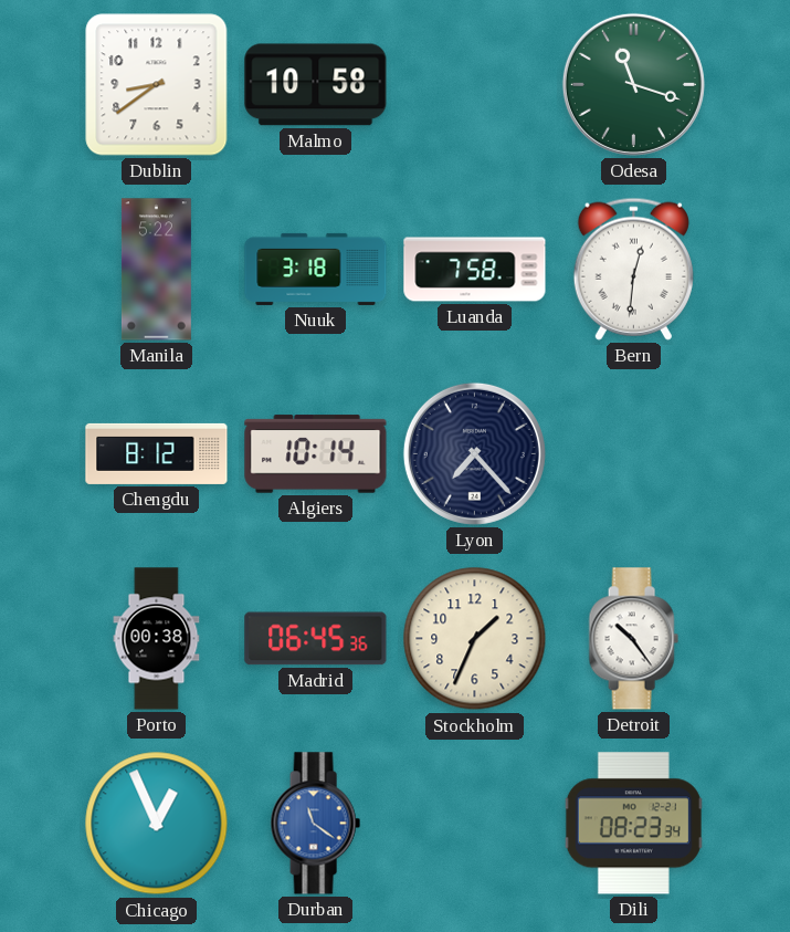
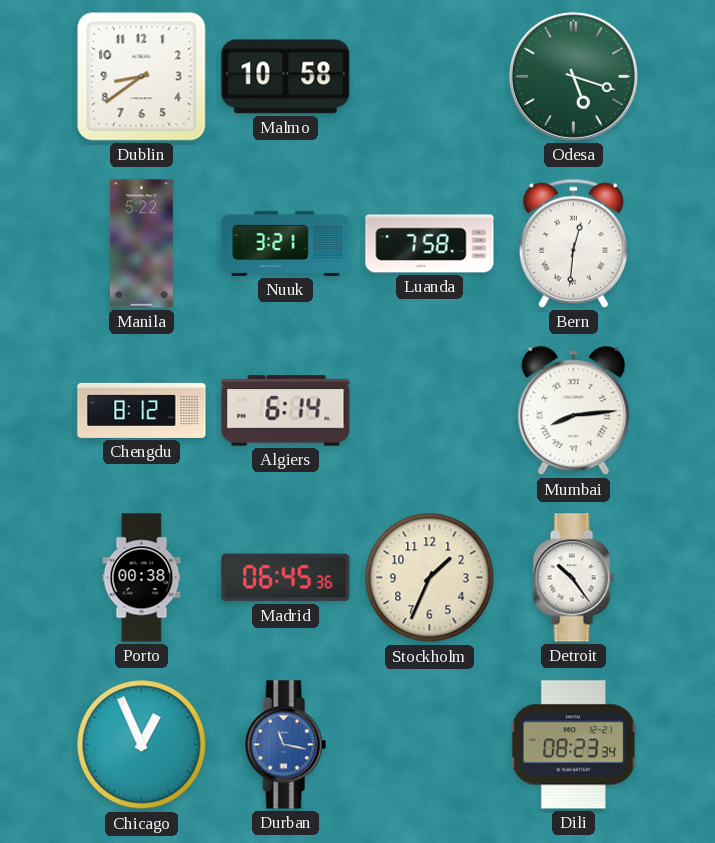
Odesa: 11:18 -> 5:18 (573, 76)
Nuuk: 3:18 -> 3:21 (286, 243)
Algiers: 10:14 -> 6:14 (286, 411)
Lyon: 7:23 -> none (474, 453)
Mumbai: none -> 8:14 (574, 411)
Durban: 11:21 -> 11:17 (285, 745)
